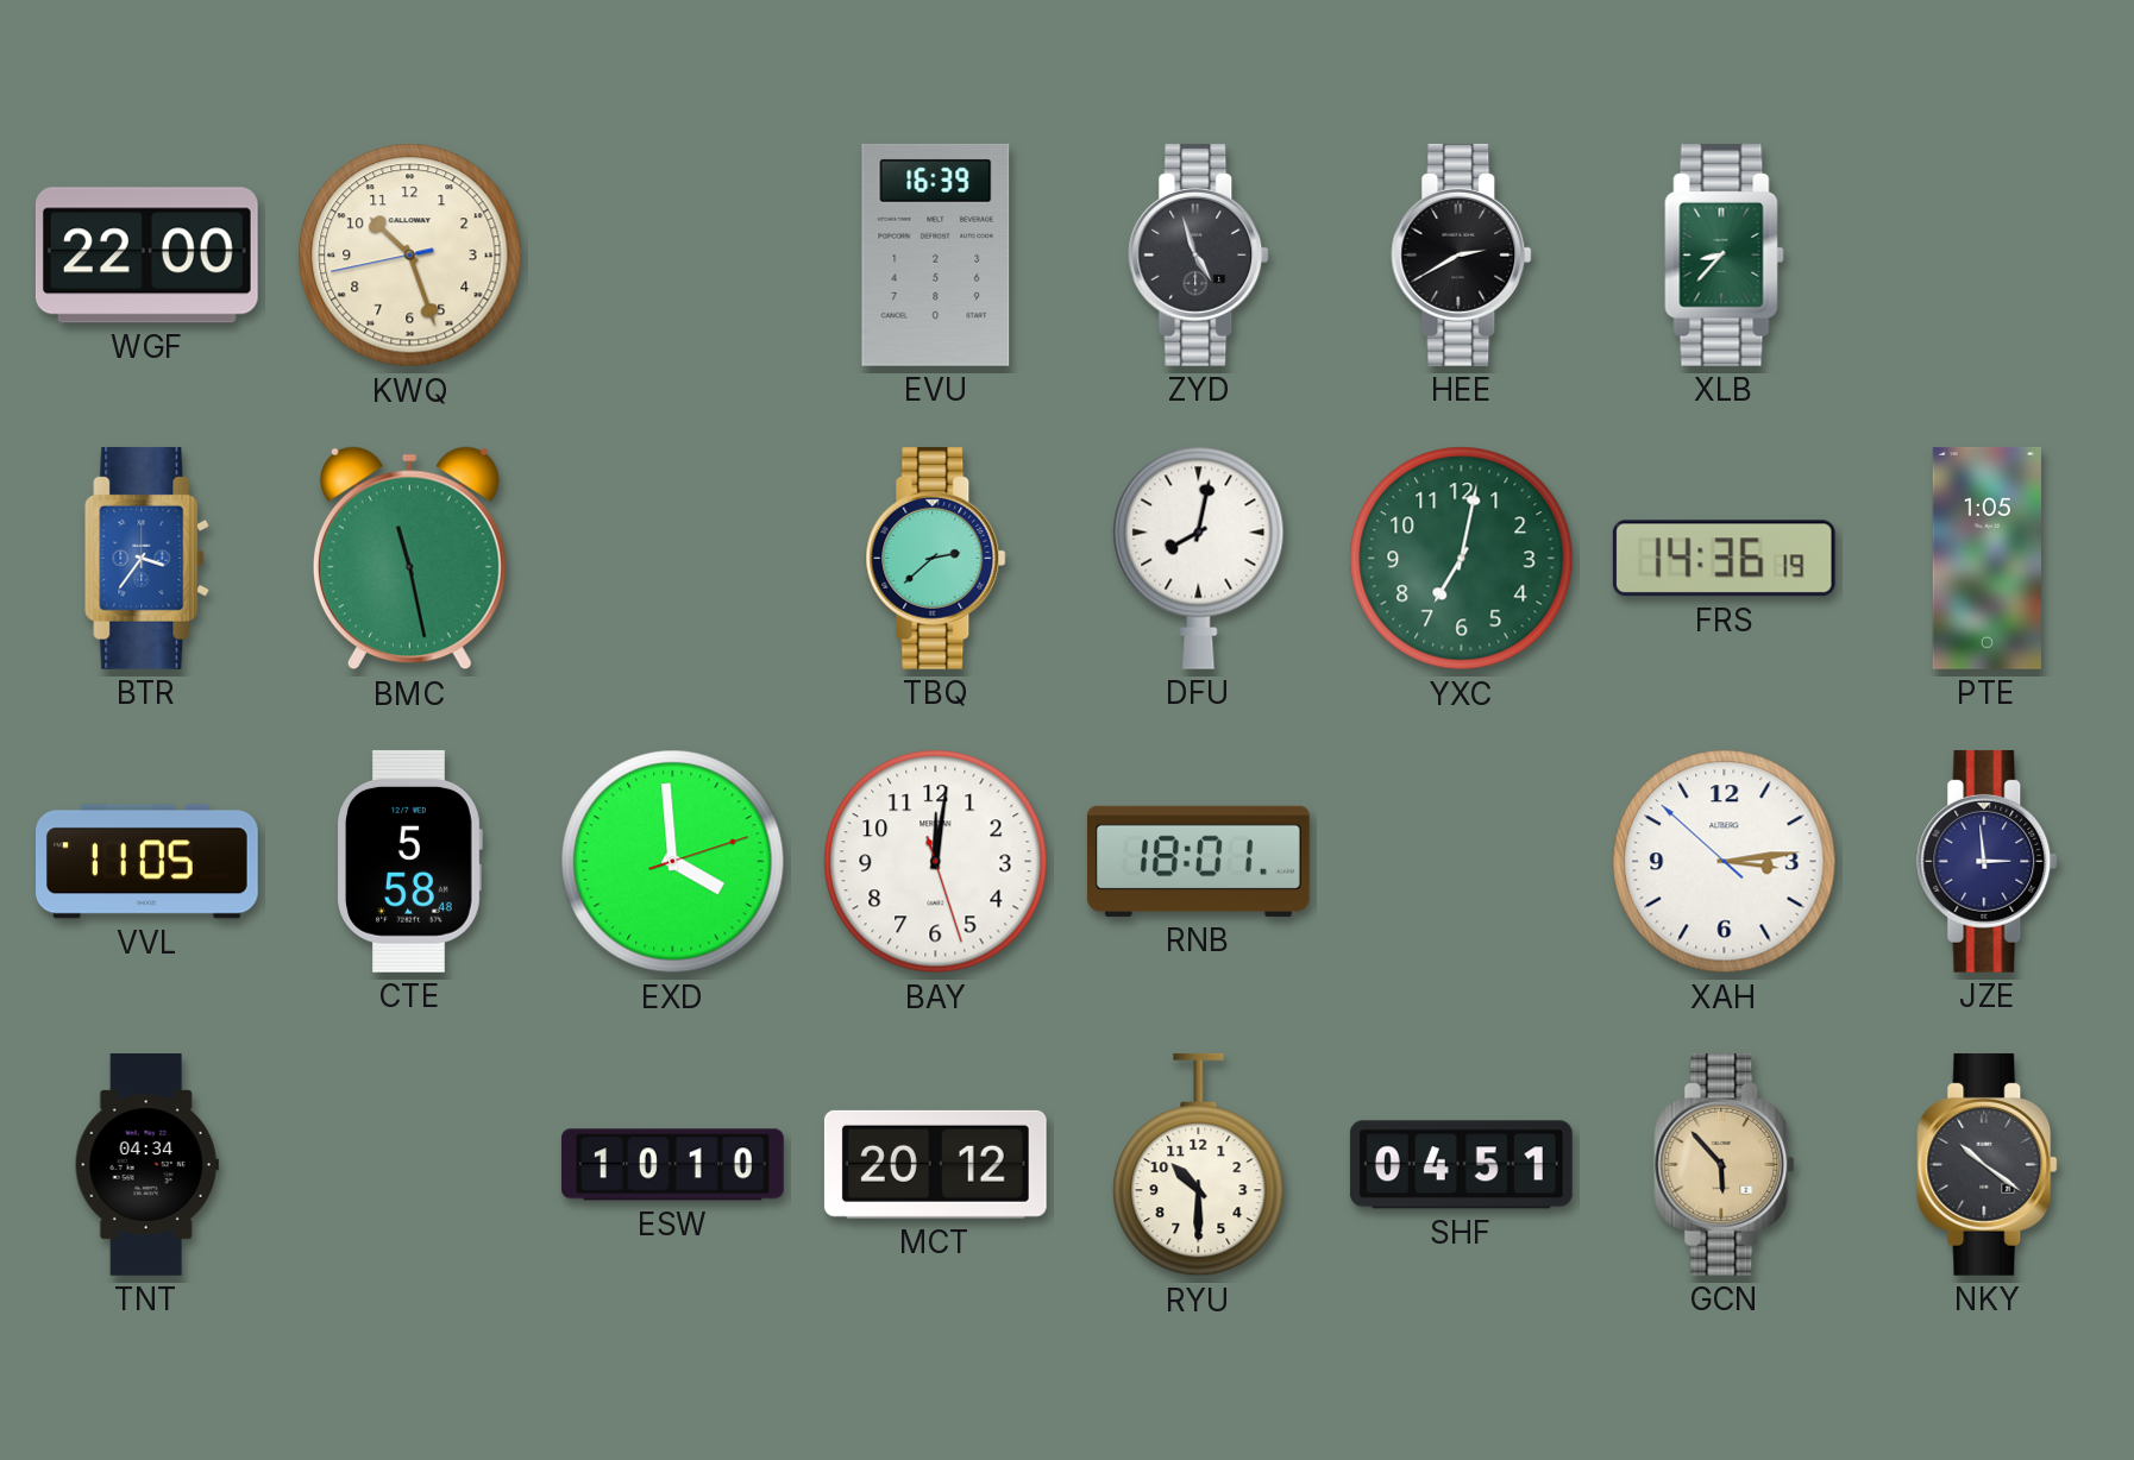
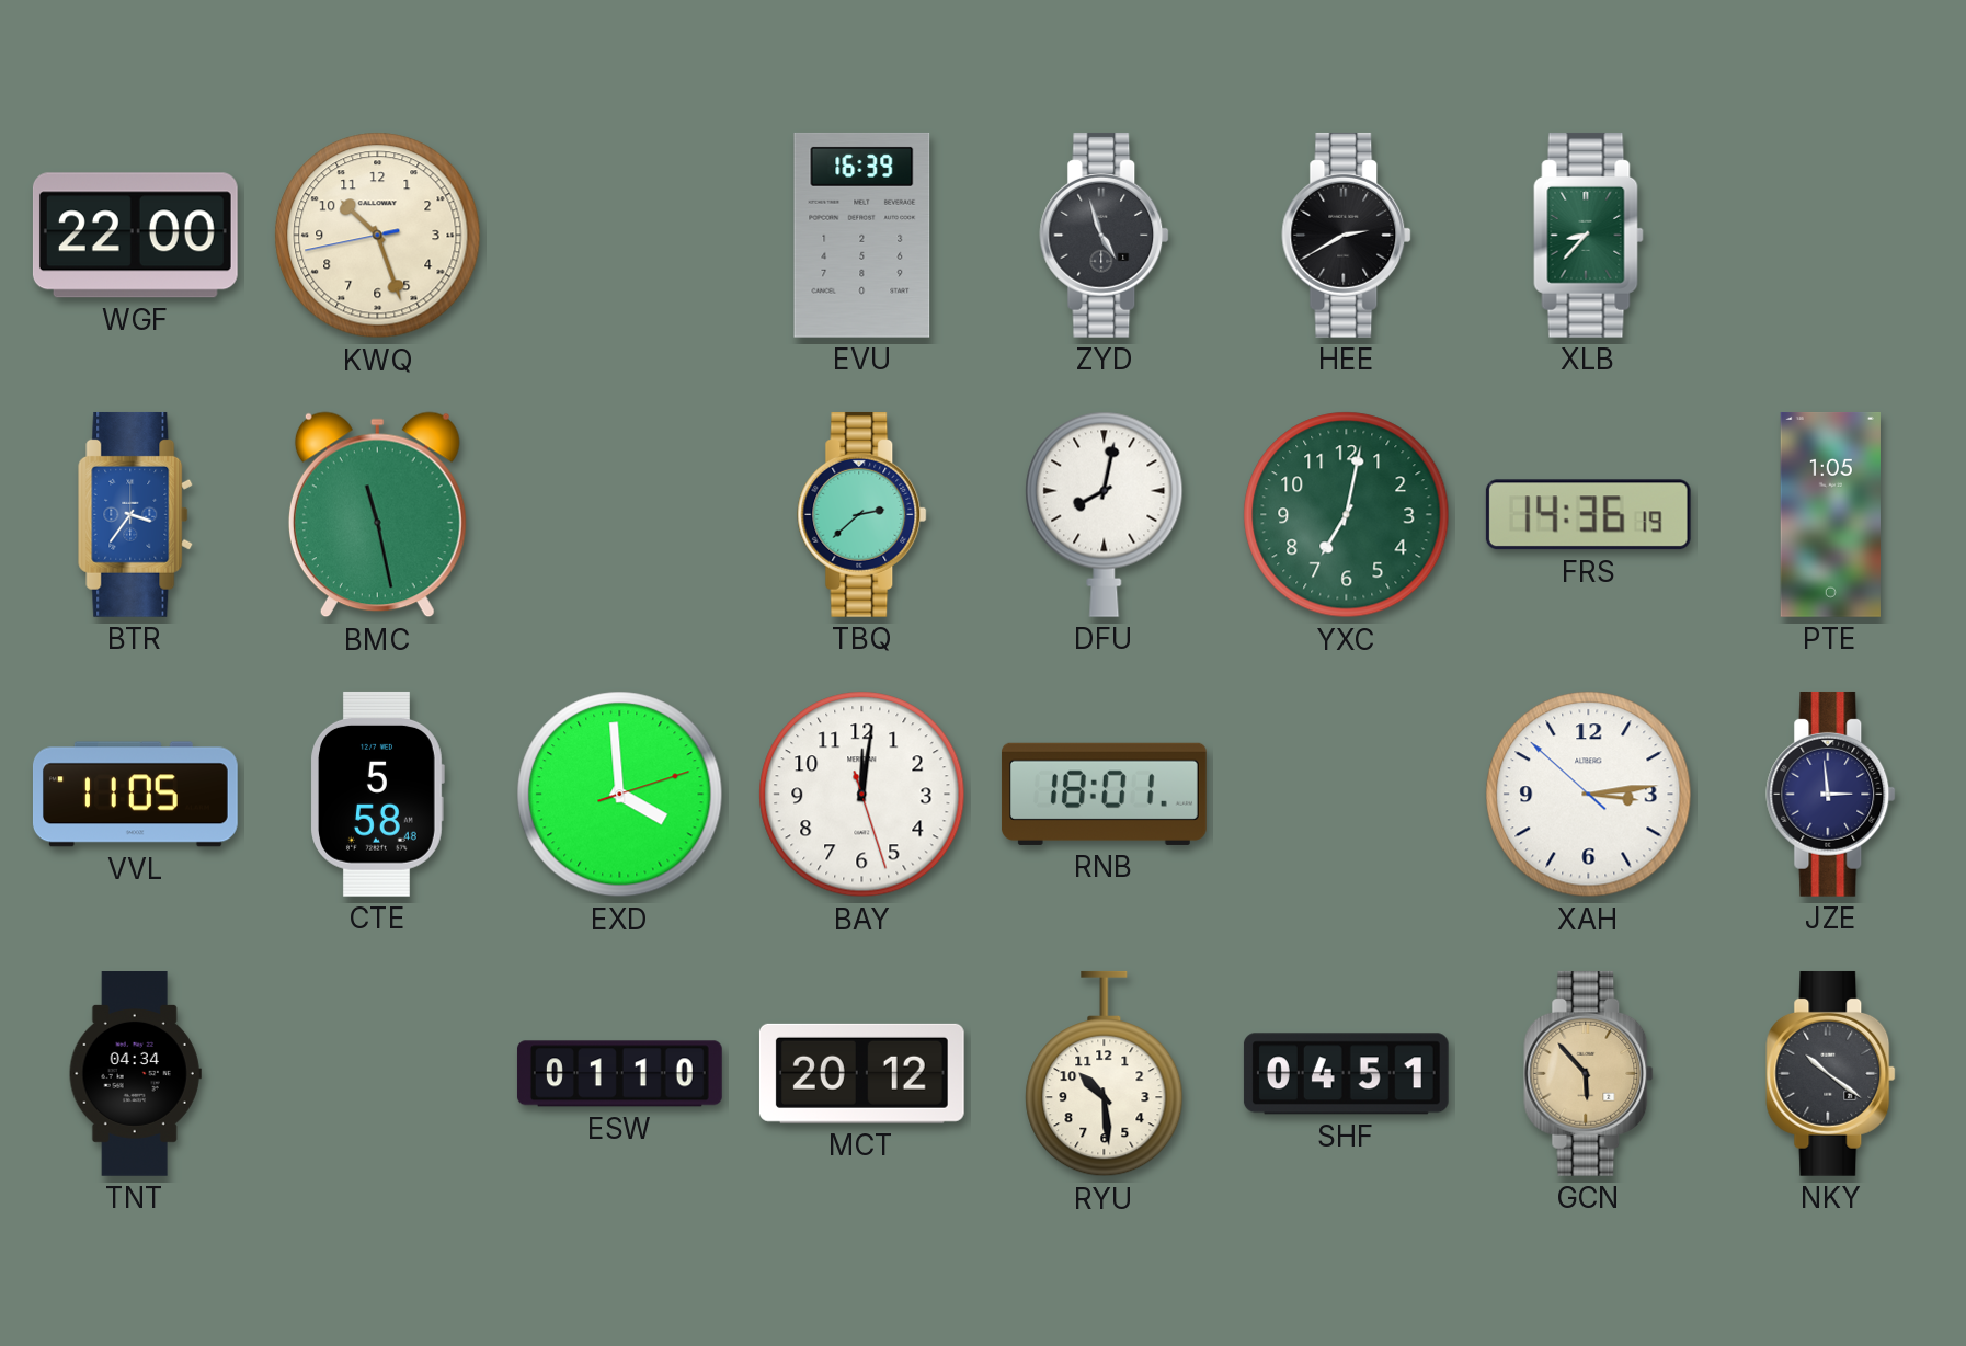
ESW: 10:10 -> 01:10 (619, 1074)
RYU: 10:30 -> 10:29 (1105, 1074)
